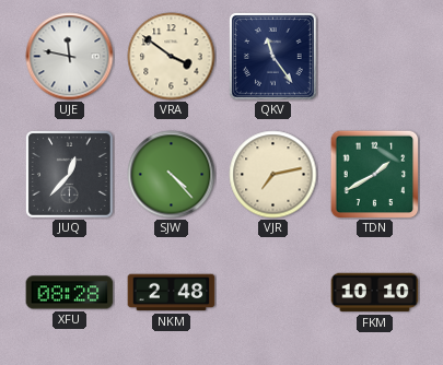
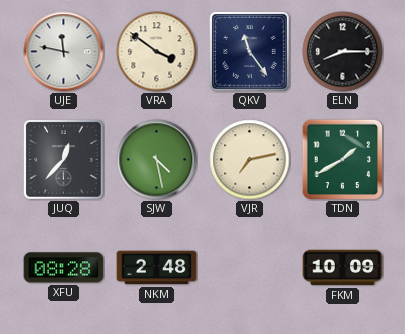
ELN: none -> 8:15 (343, 52)
SJW: 4:23 -> 4:28 (157, 160)
FKM: 10:10 -> 10:09 (343, 268)
